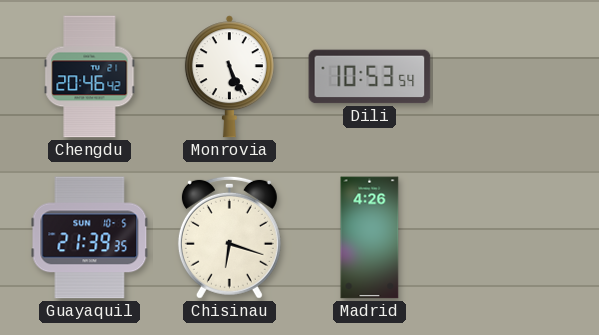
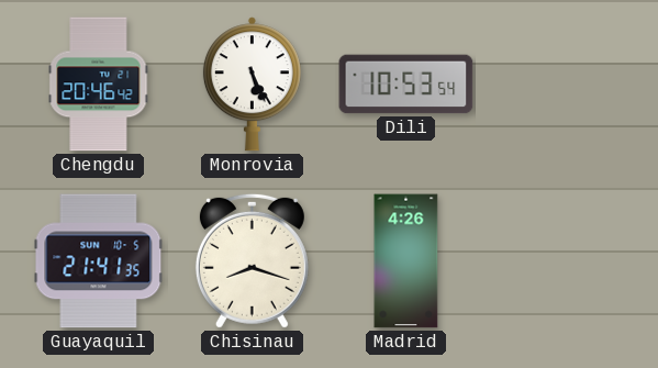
Guayaquil: 21:39 -> 21:41 (99, 261)
Chisinau: 6:18 -> 8:18 (252, 260)
